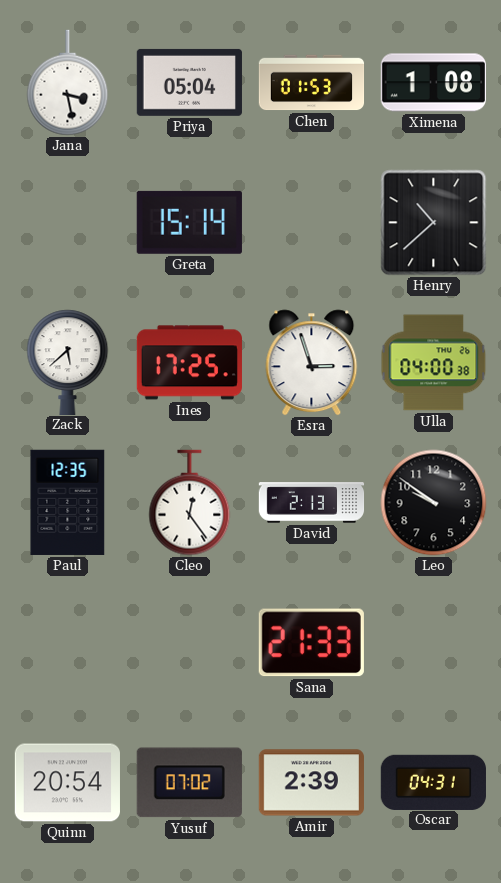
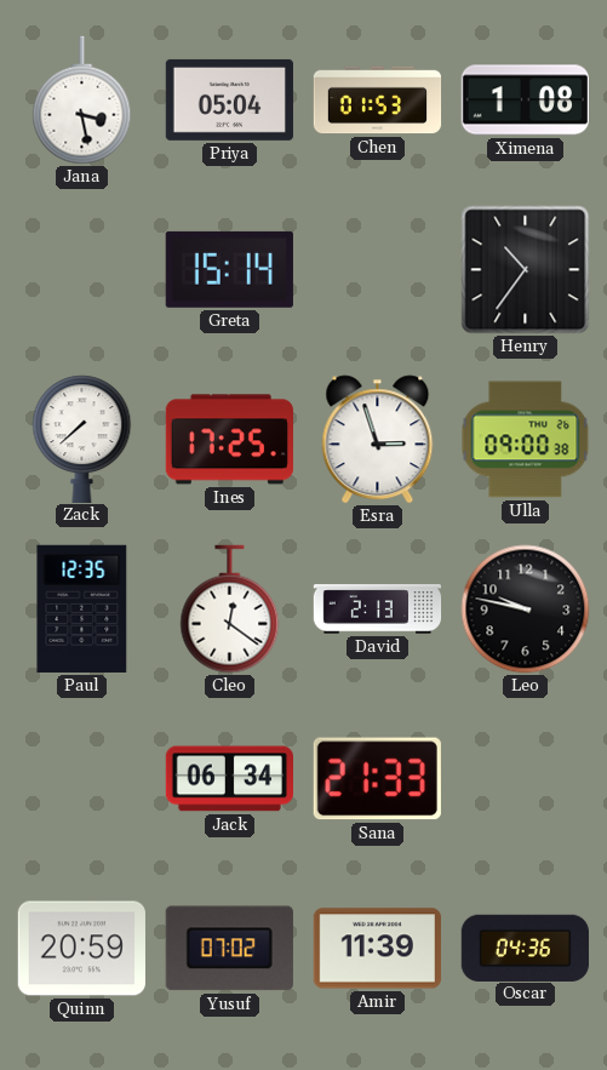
Henry: 10:38 -> 10:36 (526, 270)
Zack: 5:38 -> 7:38 (82, 439)
Ulla: 04:00 -> 09:00 (526, 440)
Cleo: 12:24 -> 12:21 (230, 610)
Leo: 9:51 -> 9:47 (526, 610)
Jack: none -> 06:34 (229, 779)
Quinn: 20:54 -> 20:59 (81, 949)
Amir: 2:39 -> 11:39 (377, 949)
Oscar: 04:31 -> 04:36 (525, 948)
